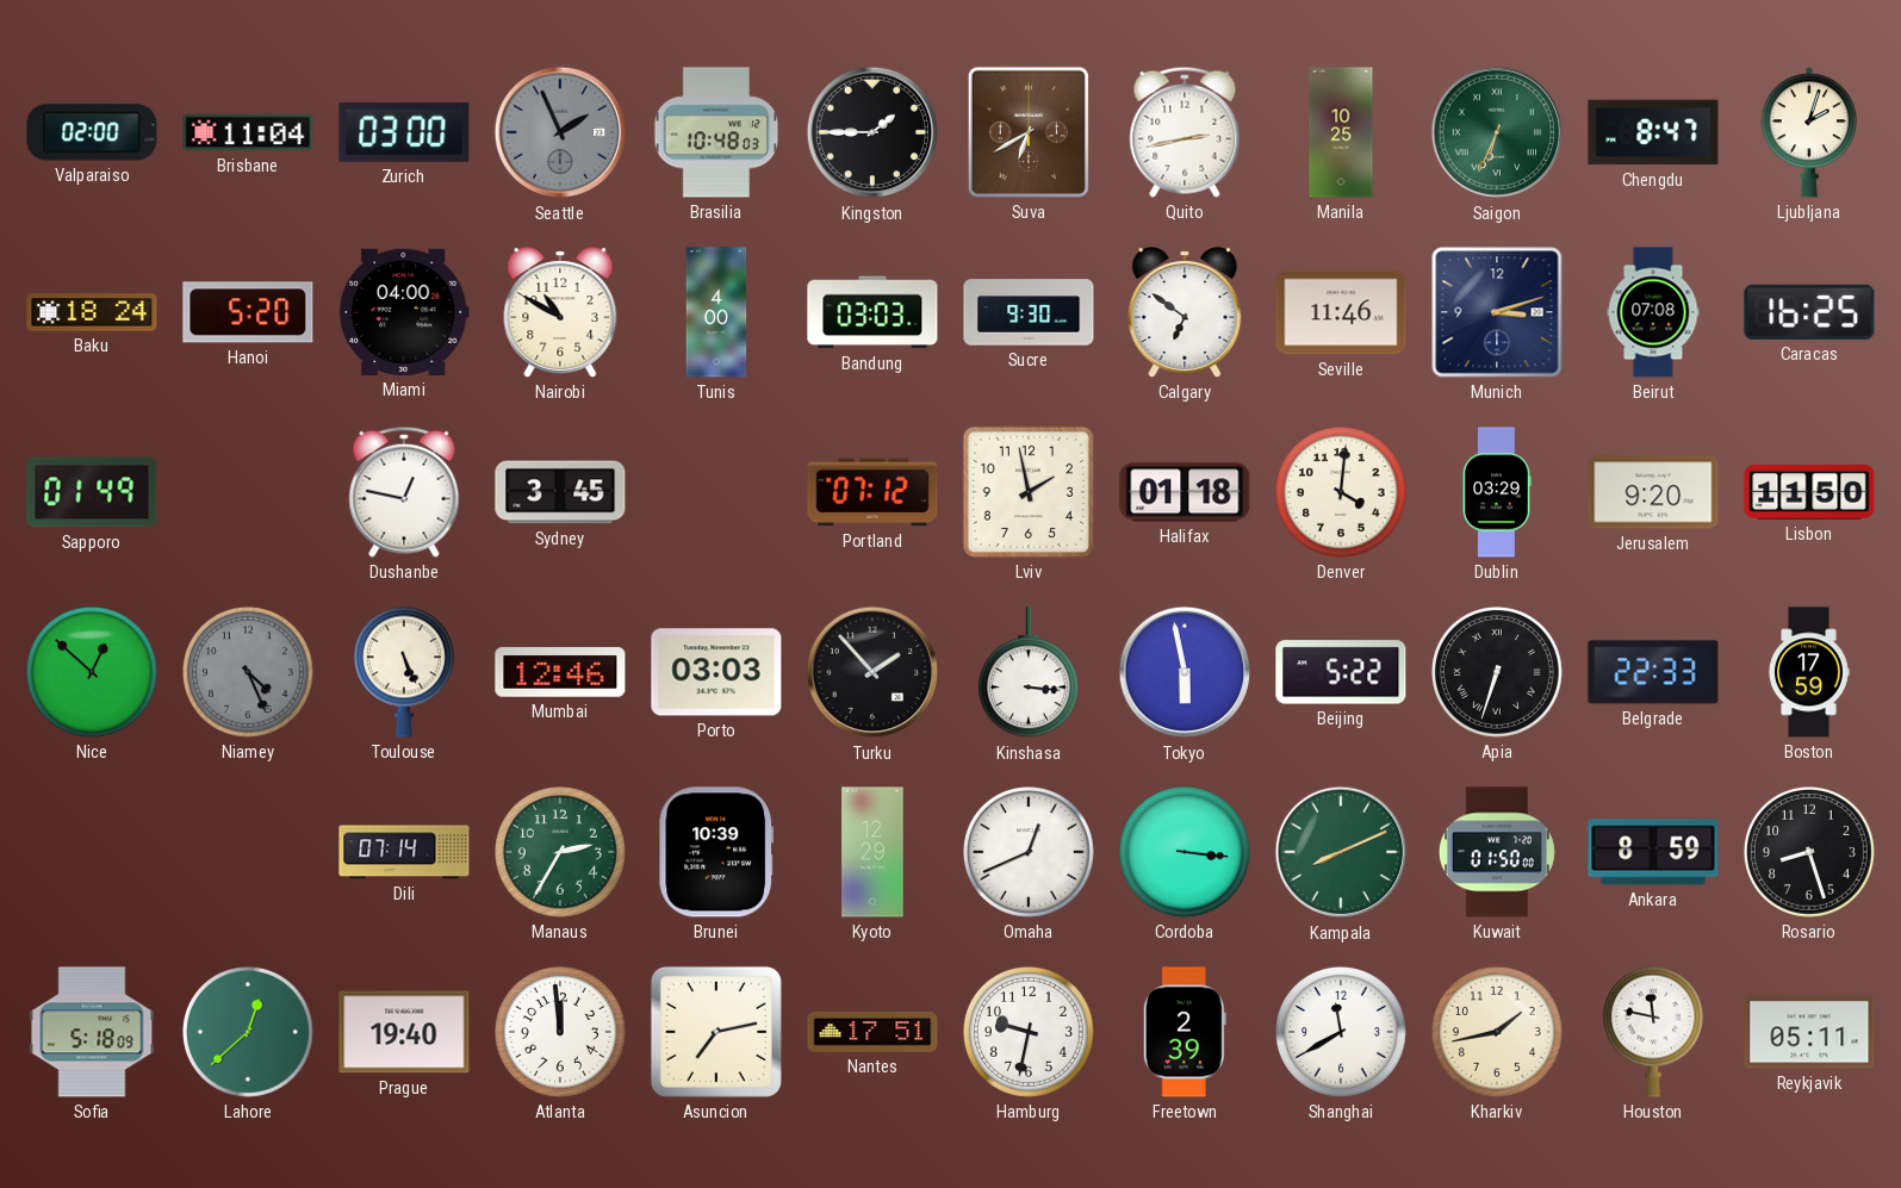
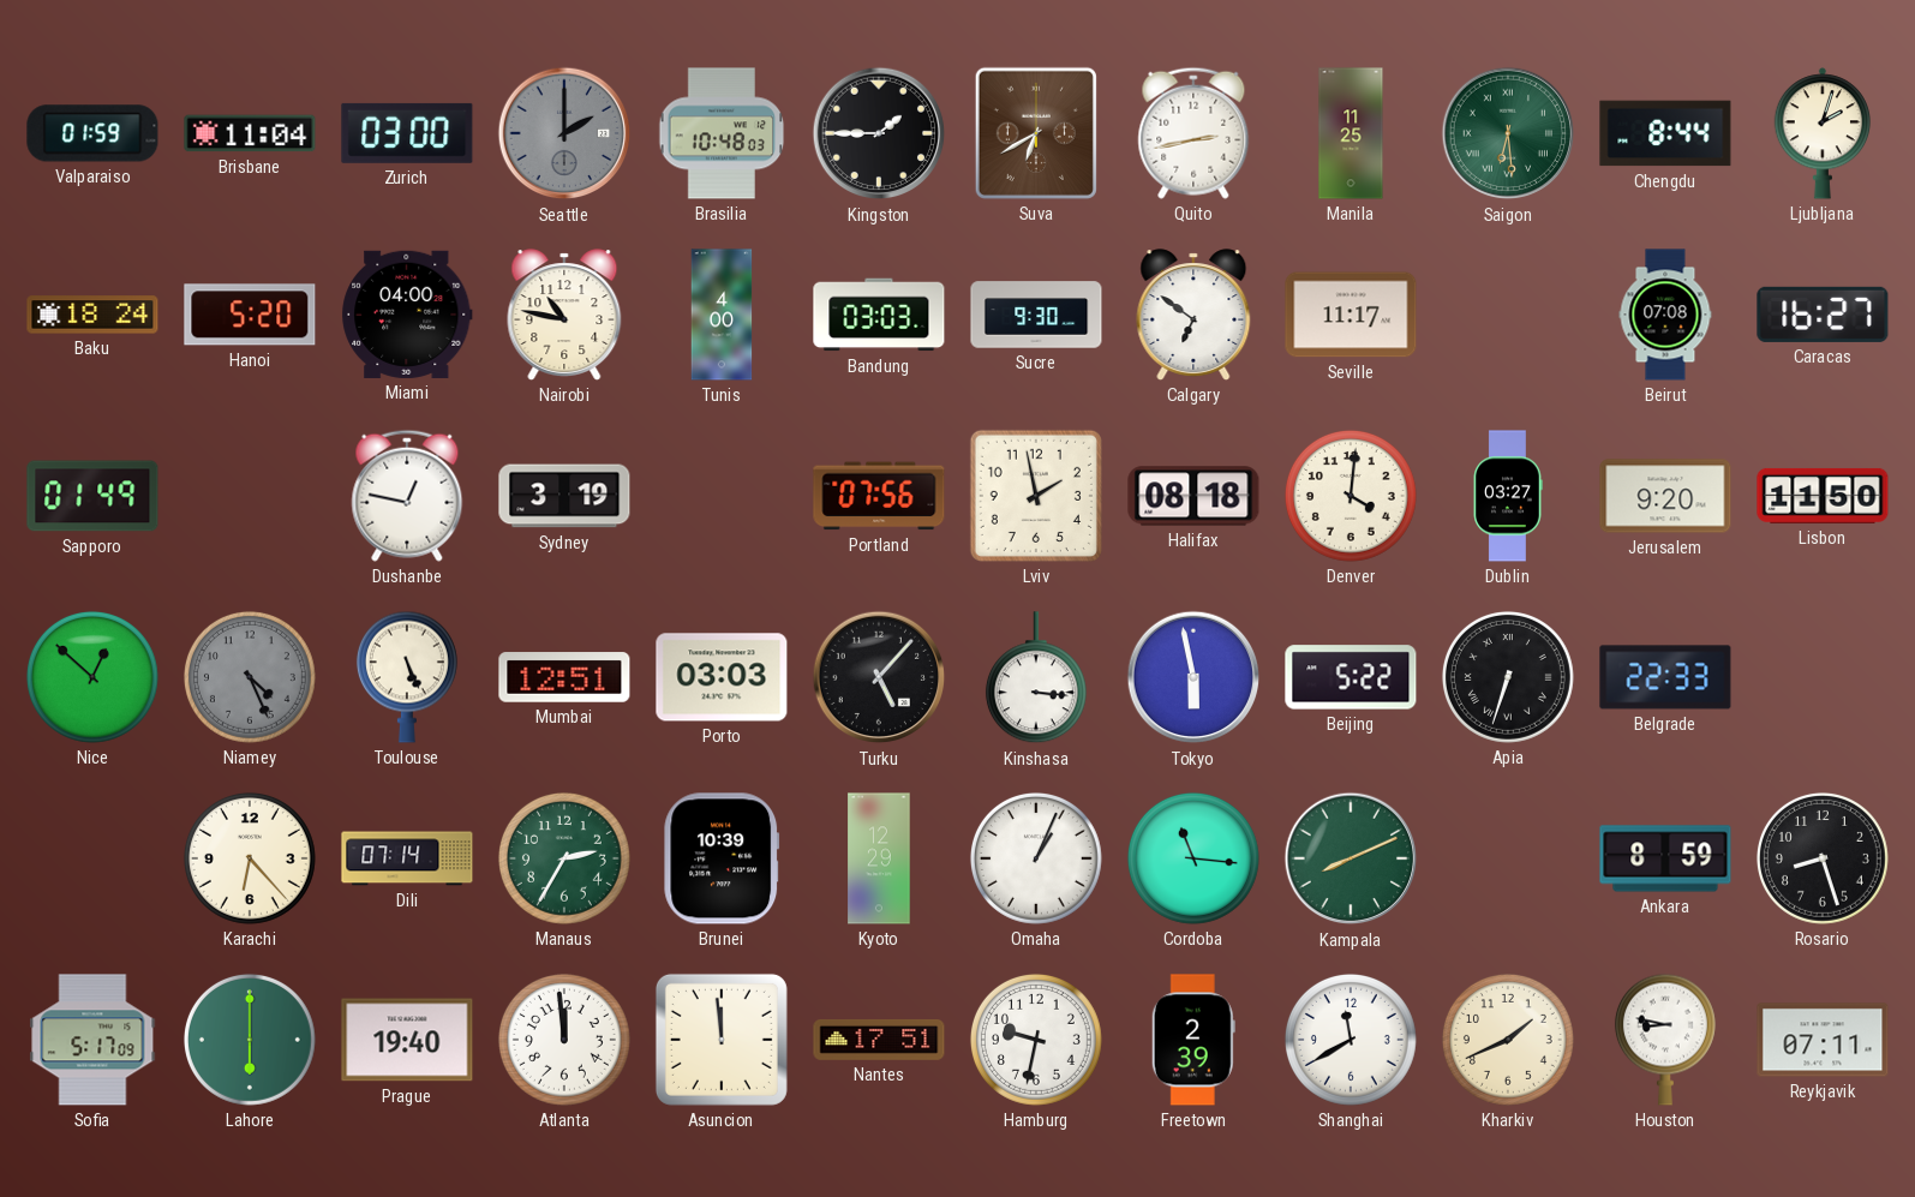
Valparaiso: 02:00 -> 01:59 (92, 133)
Seattle: 1:56 -> 2:00 (564, 133)
Manila: 10:25 -> 11:25 (1351, 133)
Saigon: 6:34 -> 6:29 (1508, 133)
Chengdu: 8:47 -> 8:44 (1665, 133)
Nairobi: 10:50 -> 10:47 (564, 315)
Seville: 11:46 -> 11:17 (1351, 315)
Munich: 3:12 -> none (1497, 312)
Caracas: 16:25 -> 16:27 (1823, 315)
Sydney: 3:45 -> 3:19 (564, 496)
Portland: 07:12 -> 07:56 (879, 496)
Halifax: 01:18 -> 08:18 (1193, 496)
Dublin: 03:29 -> 03:27 (1508, 496)
Mumbai: 12:46 -> 12:51 (564, 677)
Turku: 1:53 -> 5:07 (879, 677)
Boston: 17:59 -> none (1809, 672)
Karachi: none -> 6:23 (250, 858)
Omaha: 12:41 -> 1:04 (1036, 858)
Cordoba: 3:16 -> 11:16 (1193, 858)
Kuwait: 01:50 -> none (1497, 852)
Sofia: 5:18 -> 5:17 (92, 1040)
Lahore: 12:38 -> 6:00 (250, 1040)
Asuncion: 7:13 -> 11:59 (722, 1040)
Kharkiv: 1:43 -> 1:41 (1508, 1040)
Houston: 11:47 -> 8:47 (1665, 1040)
Reykjavik: 05:11 -> 07:11 (1823, 1040)
